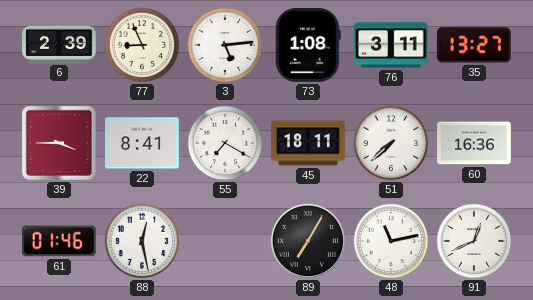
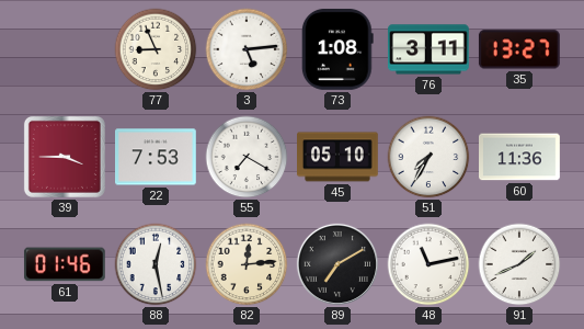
6: 2:39 -> none (60, 44)
22: 8:41 -> 7:53 (157, 157)
45: 18:11 -> 05:10 (339, 157)
51: 7:38 -> 7:35 (428, 157)
60: 16:36 -> 11:36 (520, 157)
82: none -> 12:14 (247, 264)
89: 7:05 -> 7:10 (337, 264)
91: 12:41 -> 1:41 (519, 264)
